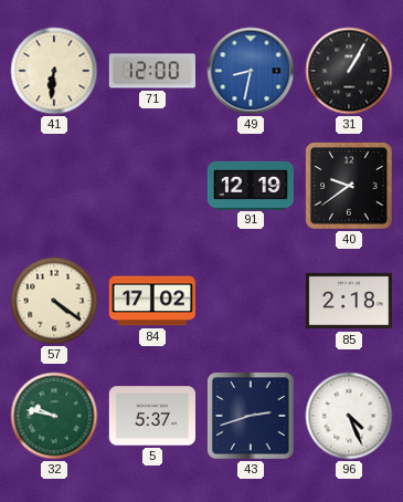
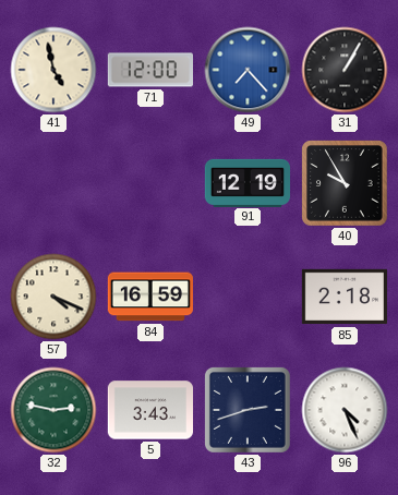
41: 6:31 -> 4:58 (53, 70)
49: 8:32 -> 7:23 (248, 70)
40: 9:39 -> 9:55 (345, 183)
57: 4:21 -> 4:19 (53, 297)
84: 17:02 -> 16:59 (149, 297)
32: 9:47 -> 2:47 (53, 410)
5: 5:37 -> 3:43 (149, 410)
